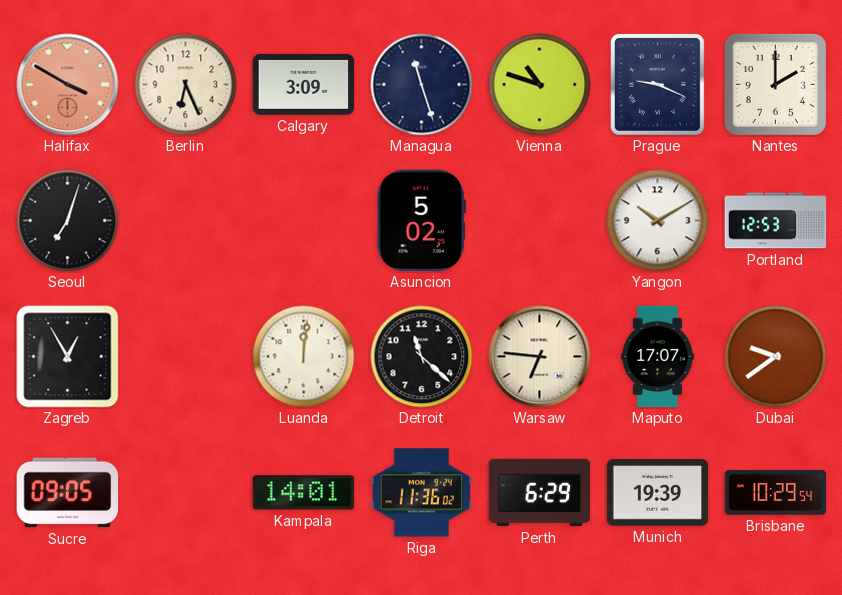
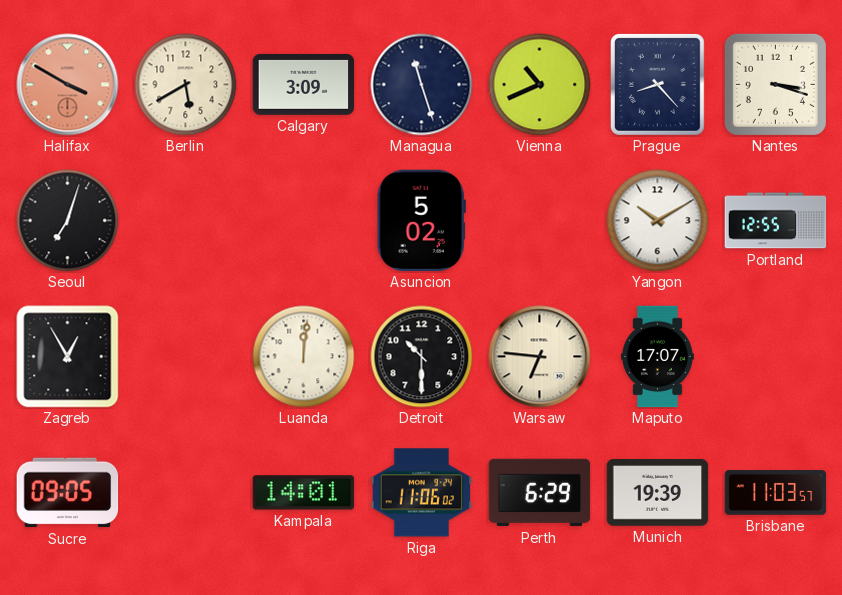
Berlin: 6:26 -> 5:40 (186, 85)
Vienna: 10:48 -> 10:41 (540, 85)
Prague: 9:19 -> 8:23 (657, 85)
Nantes: 2:00 -> 3:18 (775, 84)
Portland: 12:53 -> 12:55 (776, 221)
Detroit: 11:22 -> 10:30 (422, 357)
Dubai: 9:39 -> none (776, 357)
Riga: 11:36 -> 11:06 (422, 493)
Brisbane: 10:29 -> 11:03 (776, 493)
